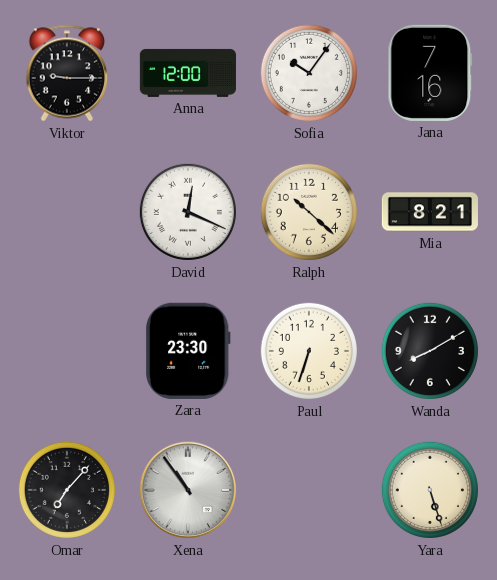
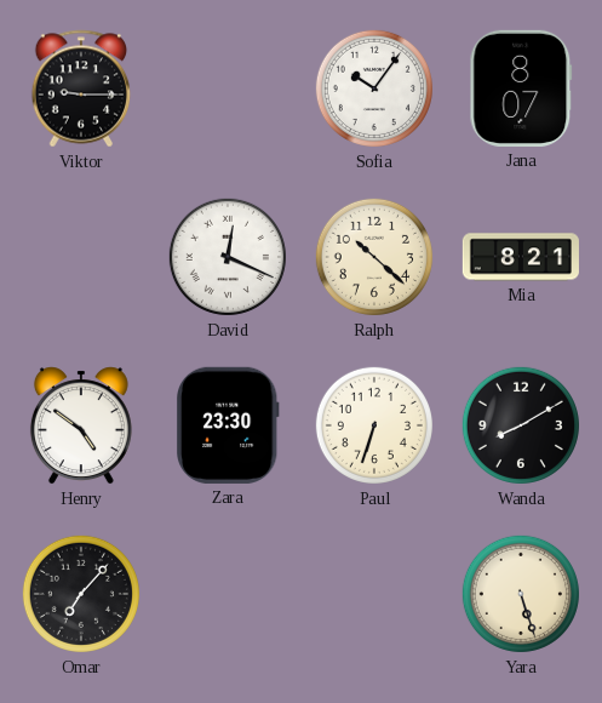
Anna: 12:00 -> none (187, 73)
Jana: 7:16 -> 8:07 (521, 88)
Henry: none -> 4:51 (81, 425)
Xena: 10:54 -> none (188, 490)
